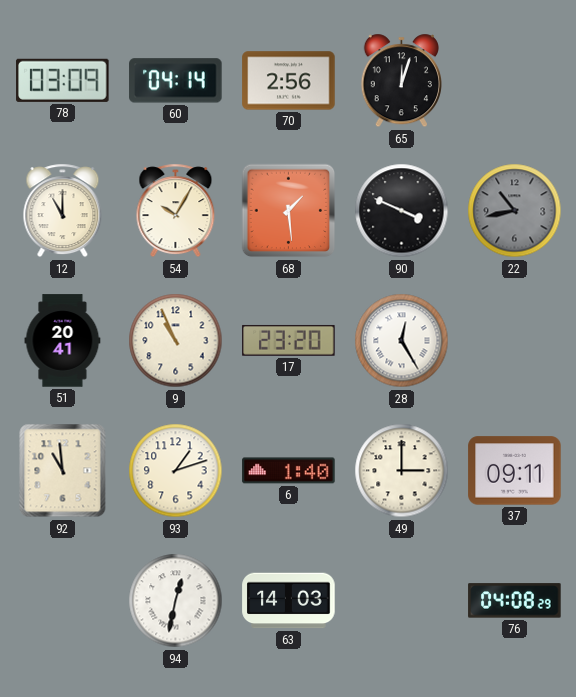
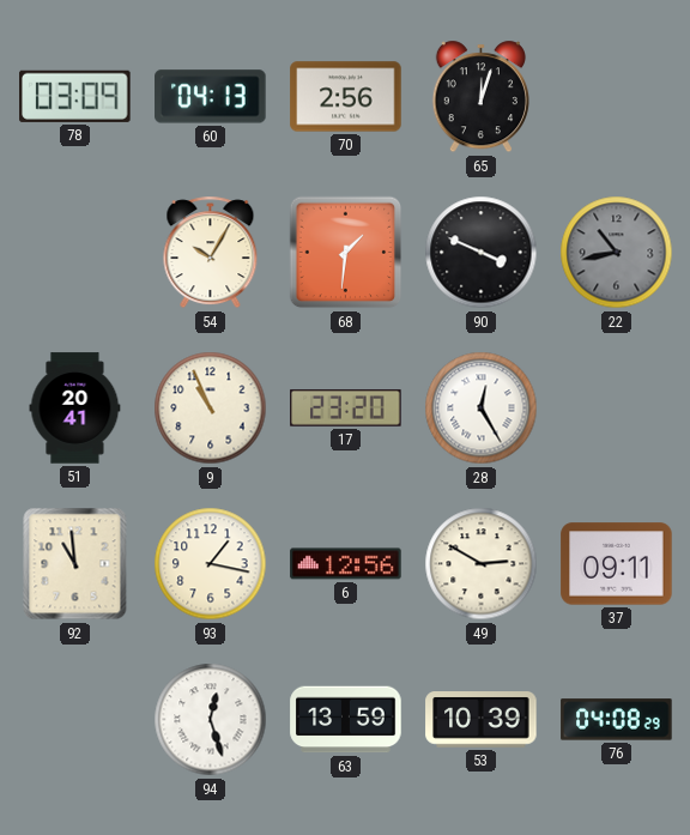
60: 04:14 -> 04:13 (211, 97)
12: 11:00 -> none (63, 211)
68: 1:29 -> 1:31 (346, 253)
93: 1:12 -> 1:17 (211, 564)
6: 1:40 -> 12:56 (346, 564)
49: 3:00 -> 2:50 (482, 564)
94: 12:32 -> 12:27 (211, 720)
63: 14:03 -> 13:59 (346, 720)
53: none -> 10:39 (482, 720)
